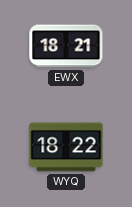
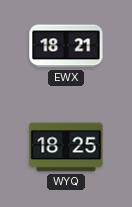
WYQ: 18:22 -> 18:25 (66, 147)
